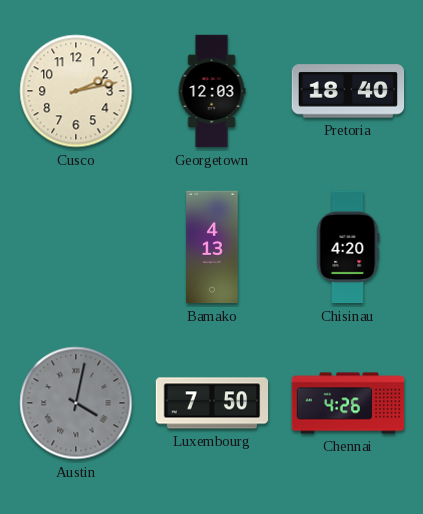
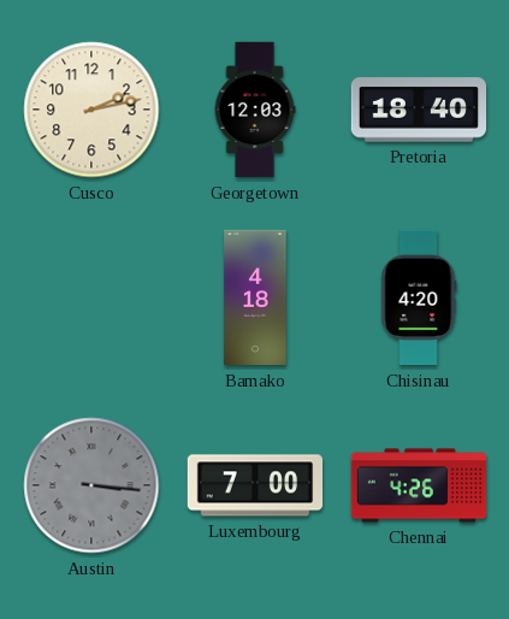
Bamako: 4:13 -> 4:18 (255, 297)
Austin: 4:02 -> 3:16 (91, 485)
Luxembourg: 7:50 -> 7:00 (255, 485)
